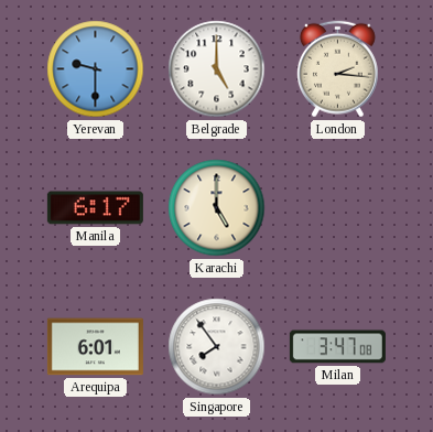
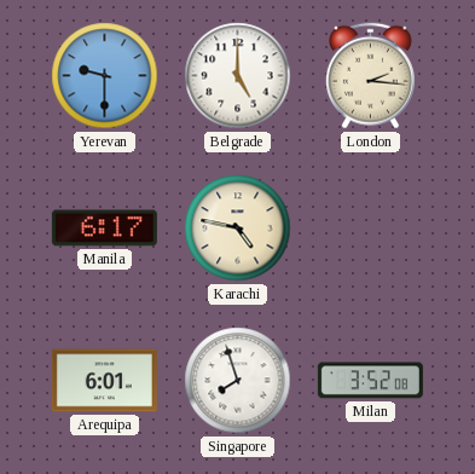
Karachi: 5:00 -> 4:47 (238, 229)
Singapore: 7:54 -> 7:57 (238, 381)
Milan: 3:47 -> 3:52 (370, 381)
